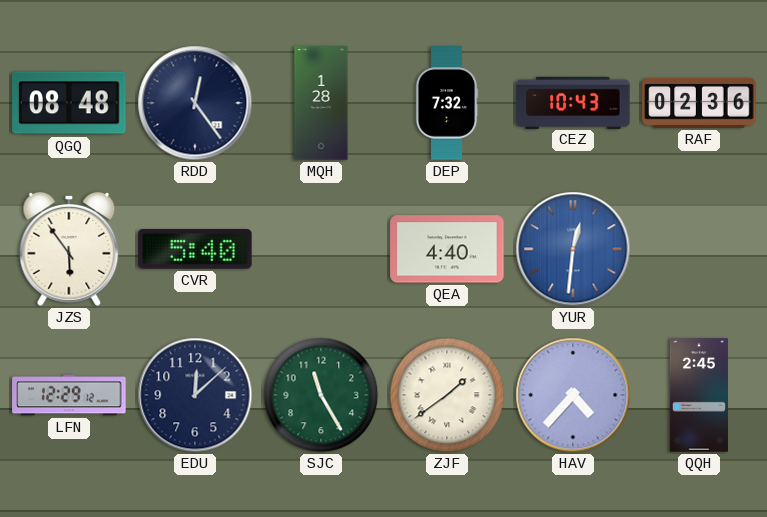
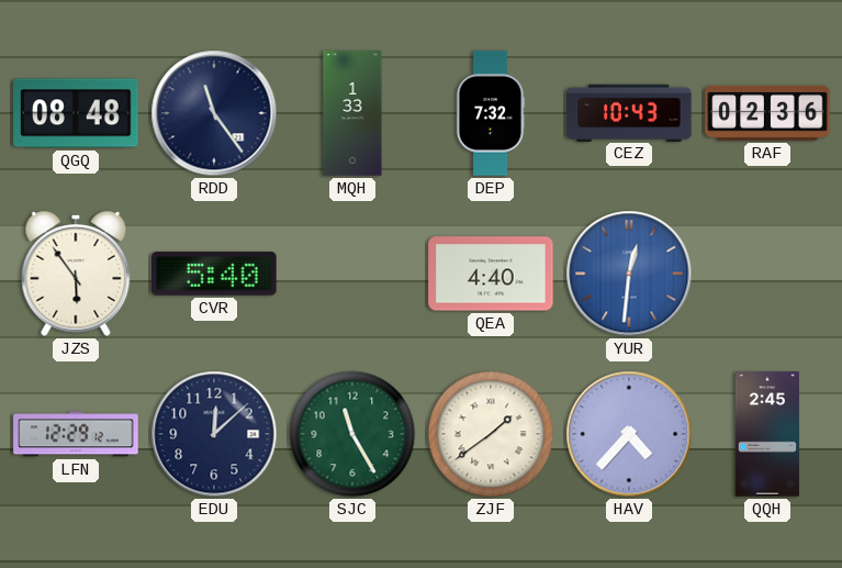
RDD: 12:24 -> 11:24 (214, 113)
MQH: 1:28 -> 1:33 (352, 113)
